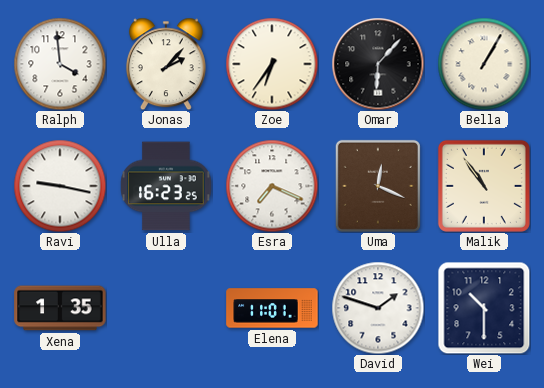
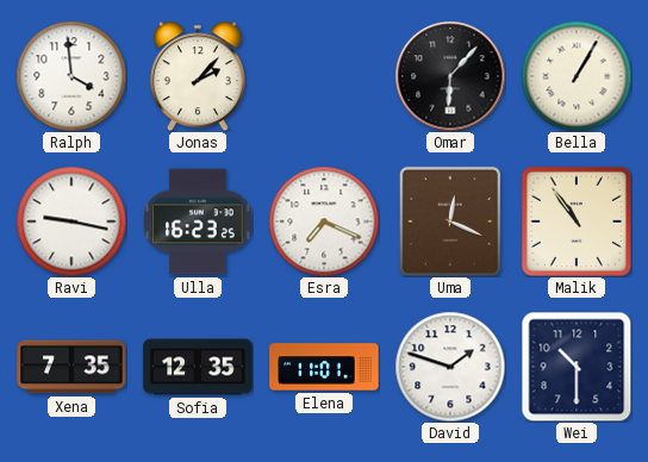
Zoe: 6:36 -> none (272, 64)
Xena: 1:35 -> 7:35 (71, 367)
Sofia: none -> 12:35 (198, 367)
